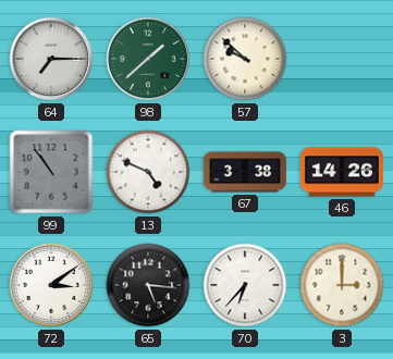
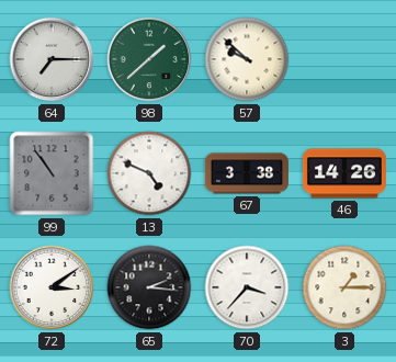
65: 5:16 -> 2:16 (149, 287)
70: 6:37 -> 3:37 (247, 287)
3: 3:00 -> 1:15 (344, 287)
